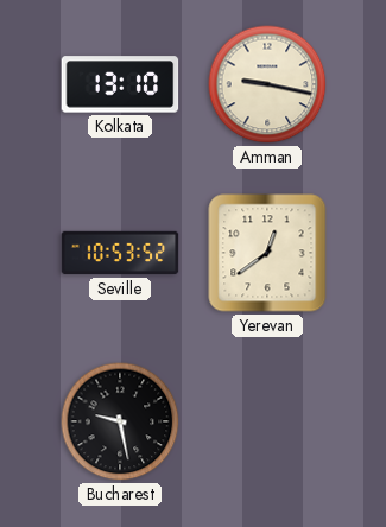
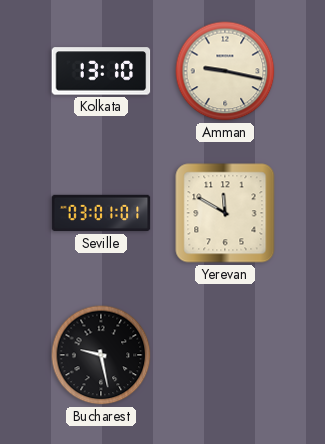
Seville: 10:53 -> 03:01 (101, 213)
Yerevan: 12:39 -> 11:50 (225, 213)
